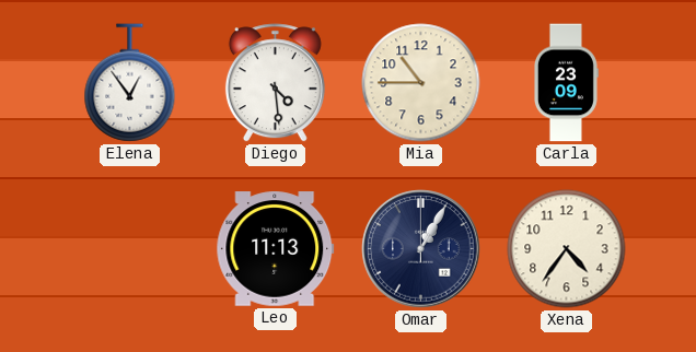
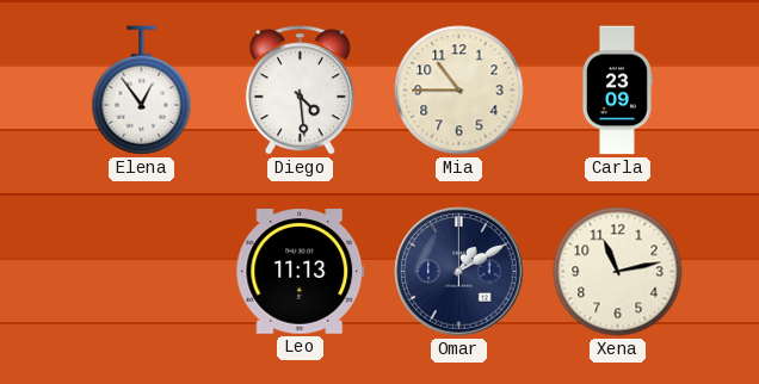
Omar: 1:05 -> 1:10 (459, 272)
Xena: 4:36 -> 11:13 (618, 272)
